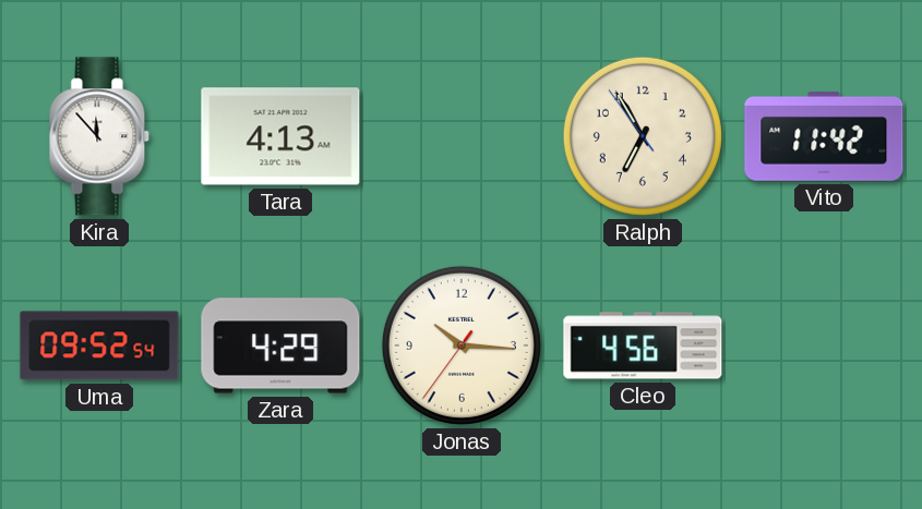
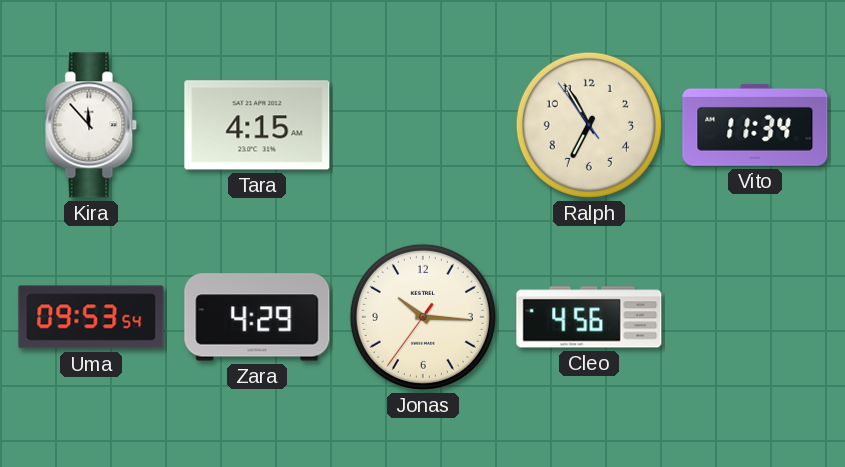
Tara: 4:13 -> 4:15 (257, 125)
Vito: 11:42 -> 11:34 (755, 125)
Uma: 09:52 -> 09:53 (91, 317)
